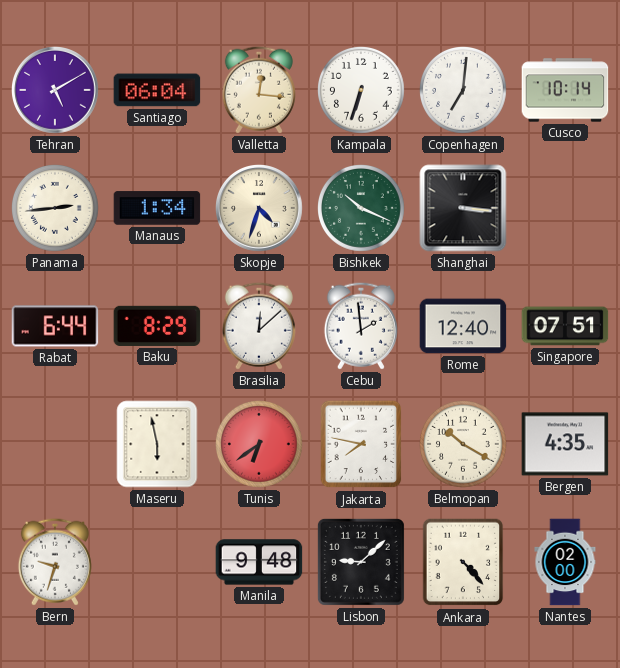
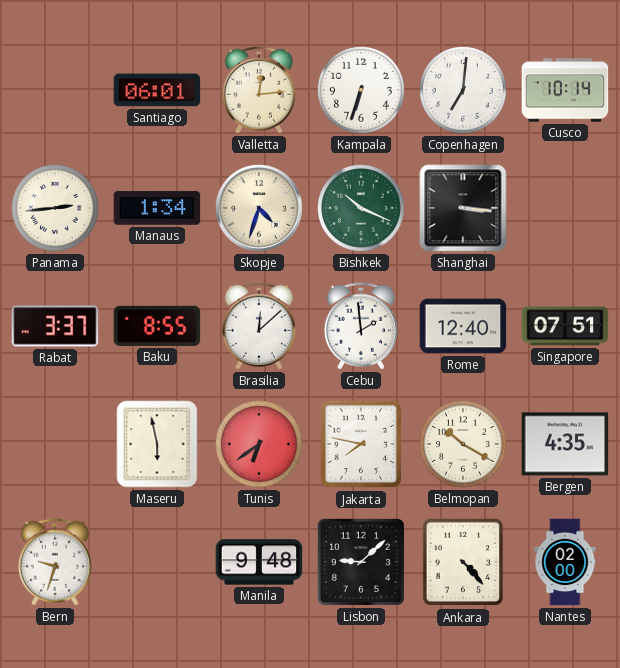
Tehran: 5:10 -> none (56, 91)
Santiago: 06:04 -> 06:01 (157, 90)
Valletta: 12:16 -> 12:14 (259, 90)
Rabat: 6:44 -> 3:37 (55, 326)
Baku: 8:29 -> 8:55 (157, 326)
